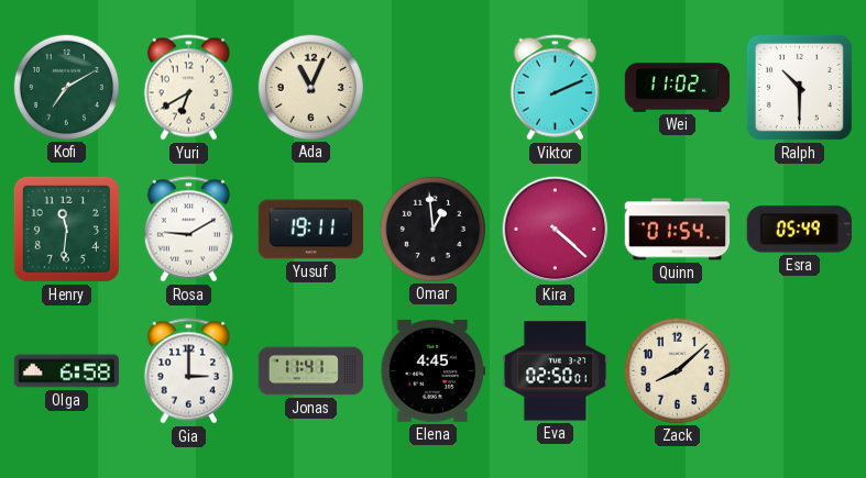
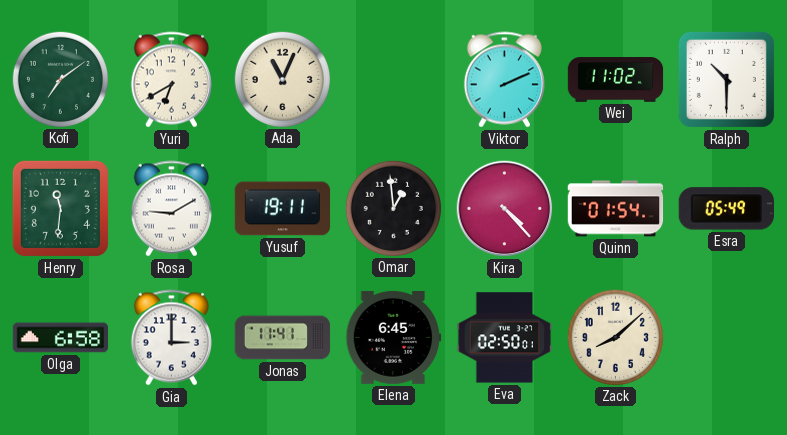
Kofi: 7:10 -> 7:09 (60, 79)
Kira: 4:22 -> 4:23 (505, 209)
Elena: 4:45 -> 6:45 (394, 337)
